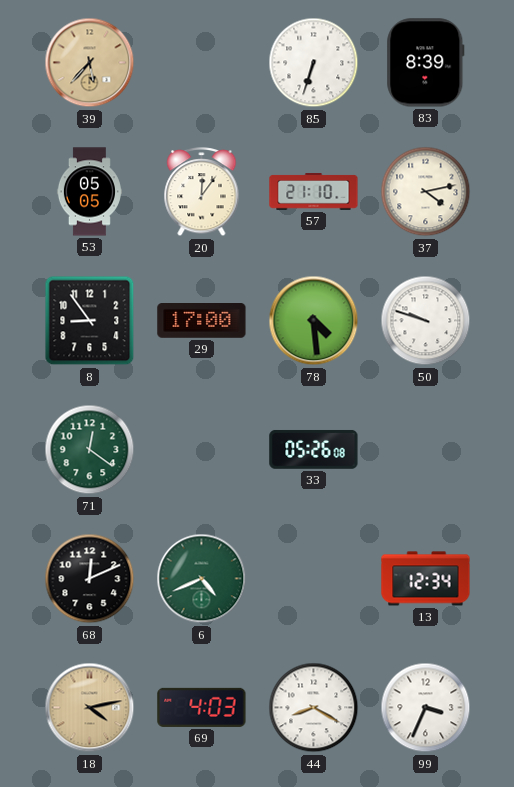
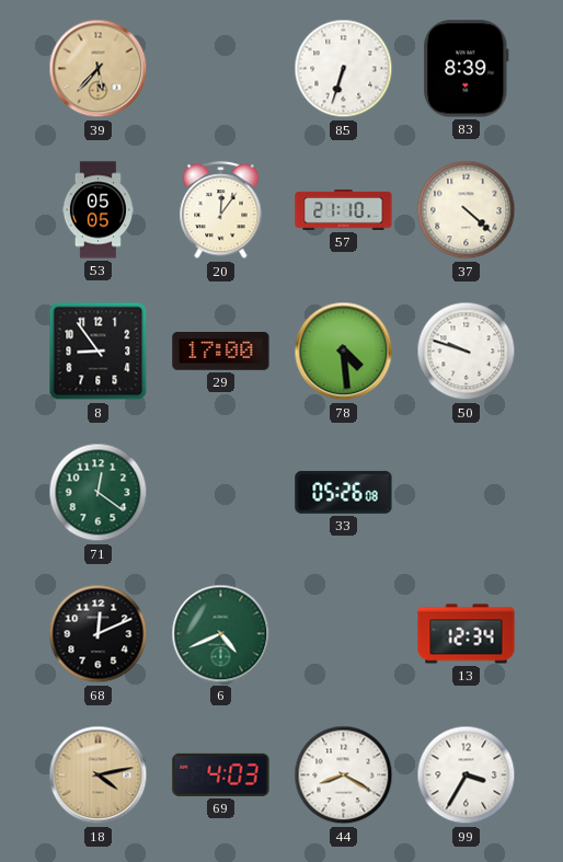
37: 4:13 -> 4:22 (467, 210)
99: 3:34 -> 3:35 (467, 775)
